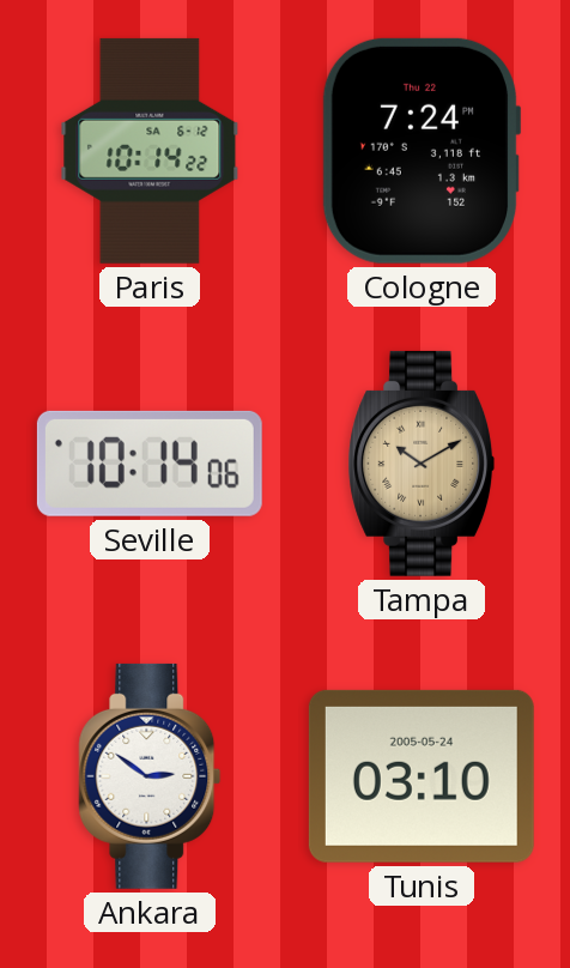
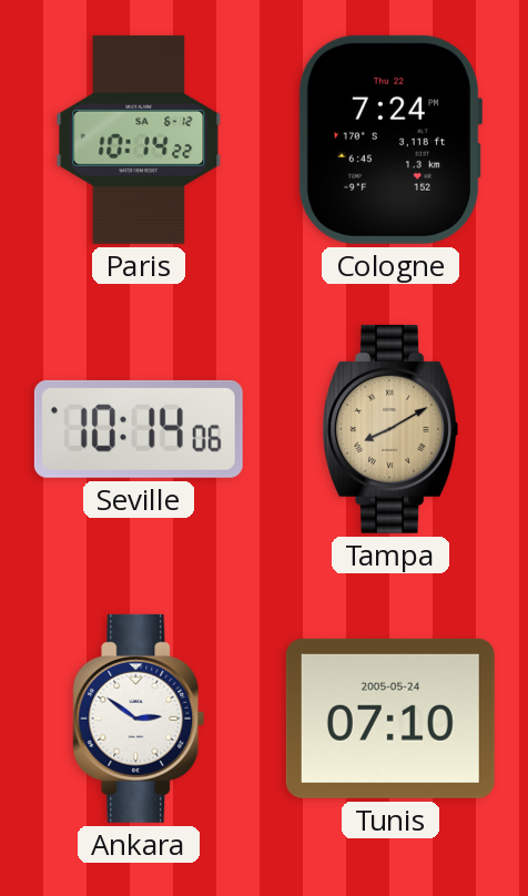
Tampa: 10:10 -> 8:10 (390, 429)
Tunis: 03:10 -> 07:10 (390, 719)
